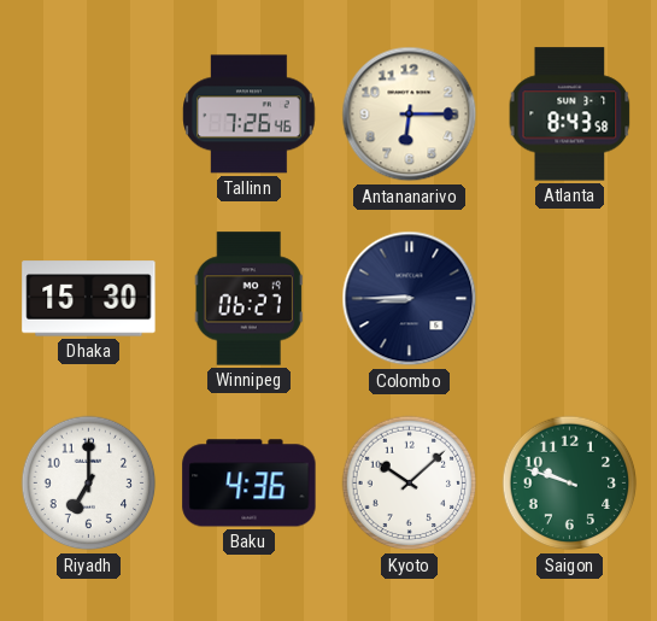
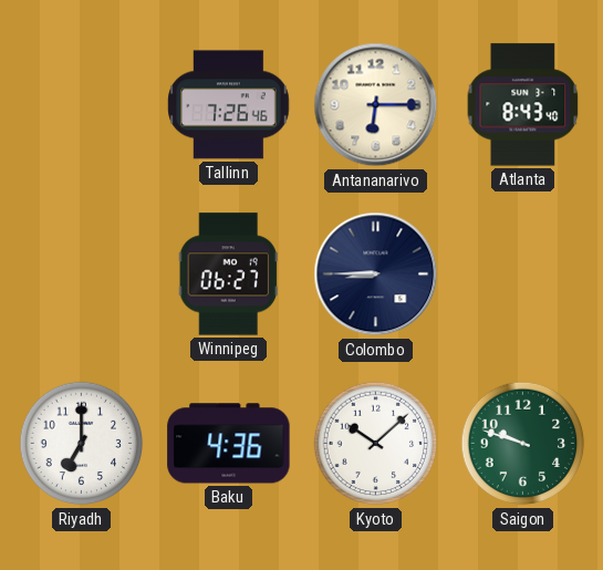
Atlanta: 8:43:58 -> 8:43:40 (523, 105)
Dhaka: 15:30 -> none (89, 299)
